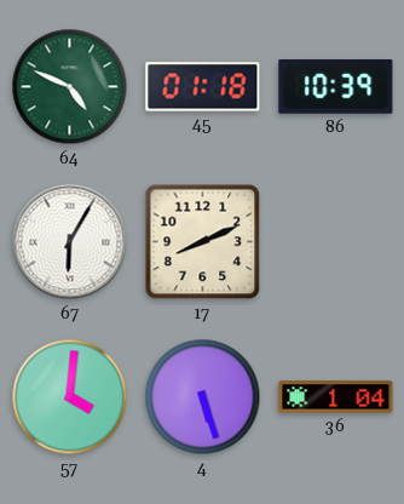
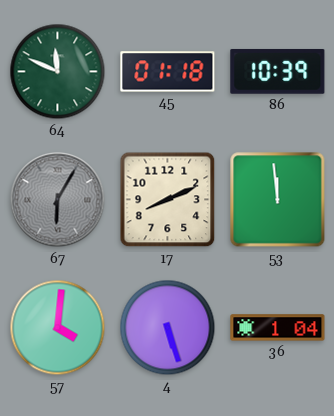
64: 4:49 -> 11:49 (58, 72)
67 dial: white -> grey (58, 200)
53: none -> 11:59 (278, 200)
